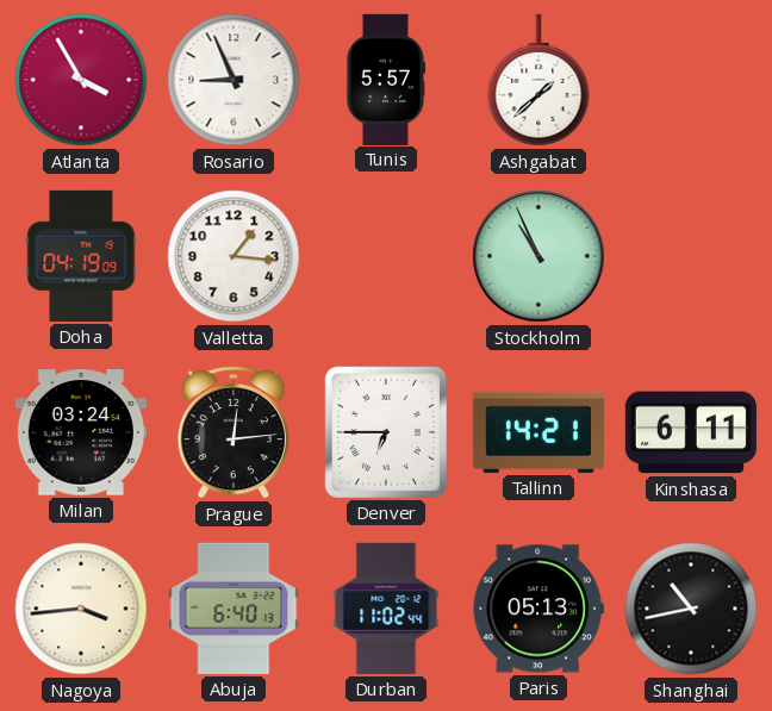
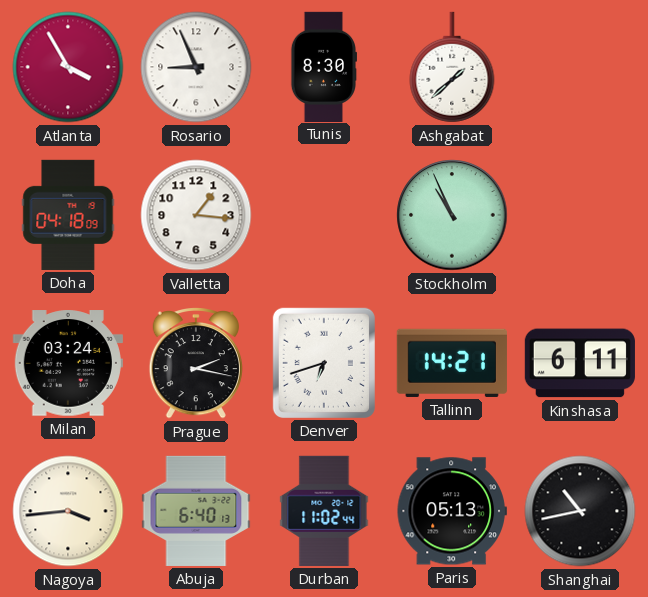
Tunis: 5:57 -> 8:30 (323, 66)
Doha: 04:19 -> 04:18 (68, 215)
Prague: 12:14 -> 2:17 (196, 364)
Denver: 6:45 -> 6:42 (324, 363)
